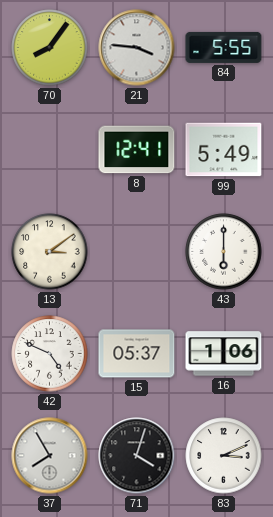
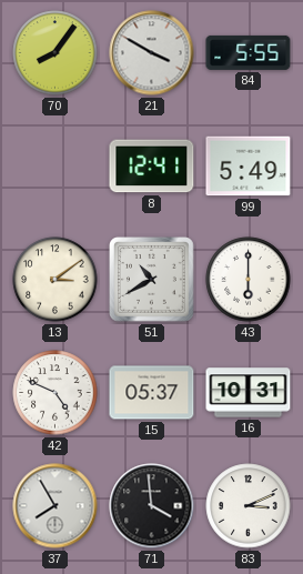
21: 3:46 -> 3:50 (152, 53)
51: none -> 10:40 (152, 280)
16: 1:06 -> 10:31 (249, 393)
71: 4:03 -> 3:59 (152, 506)
